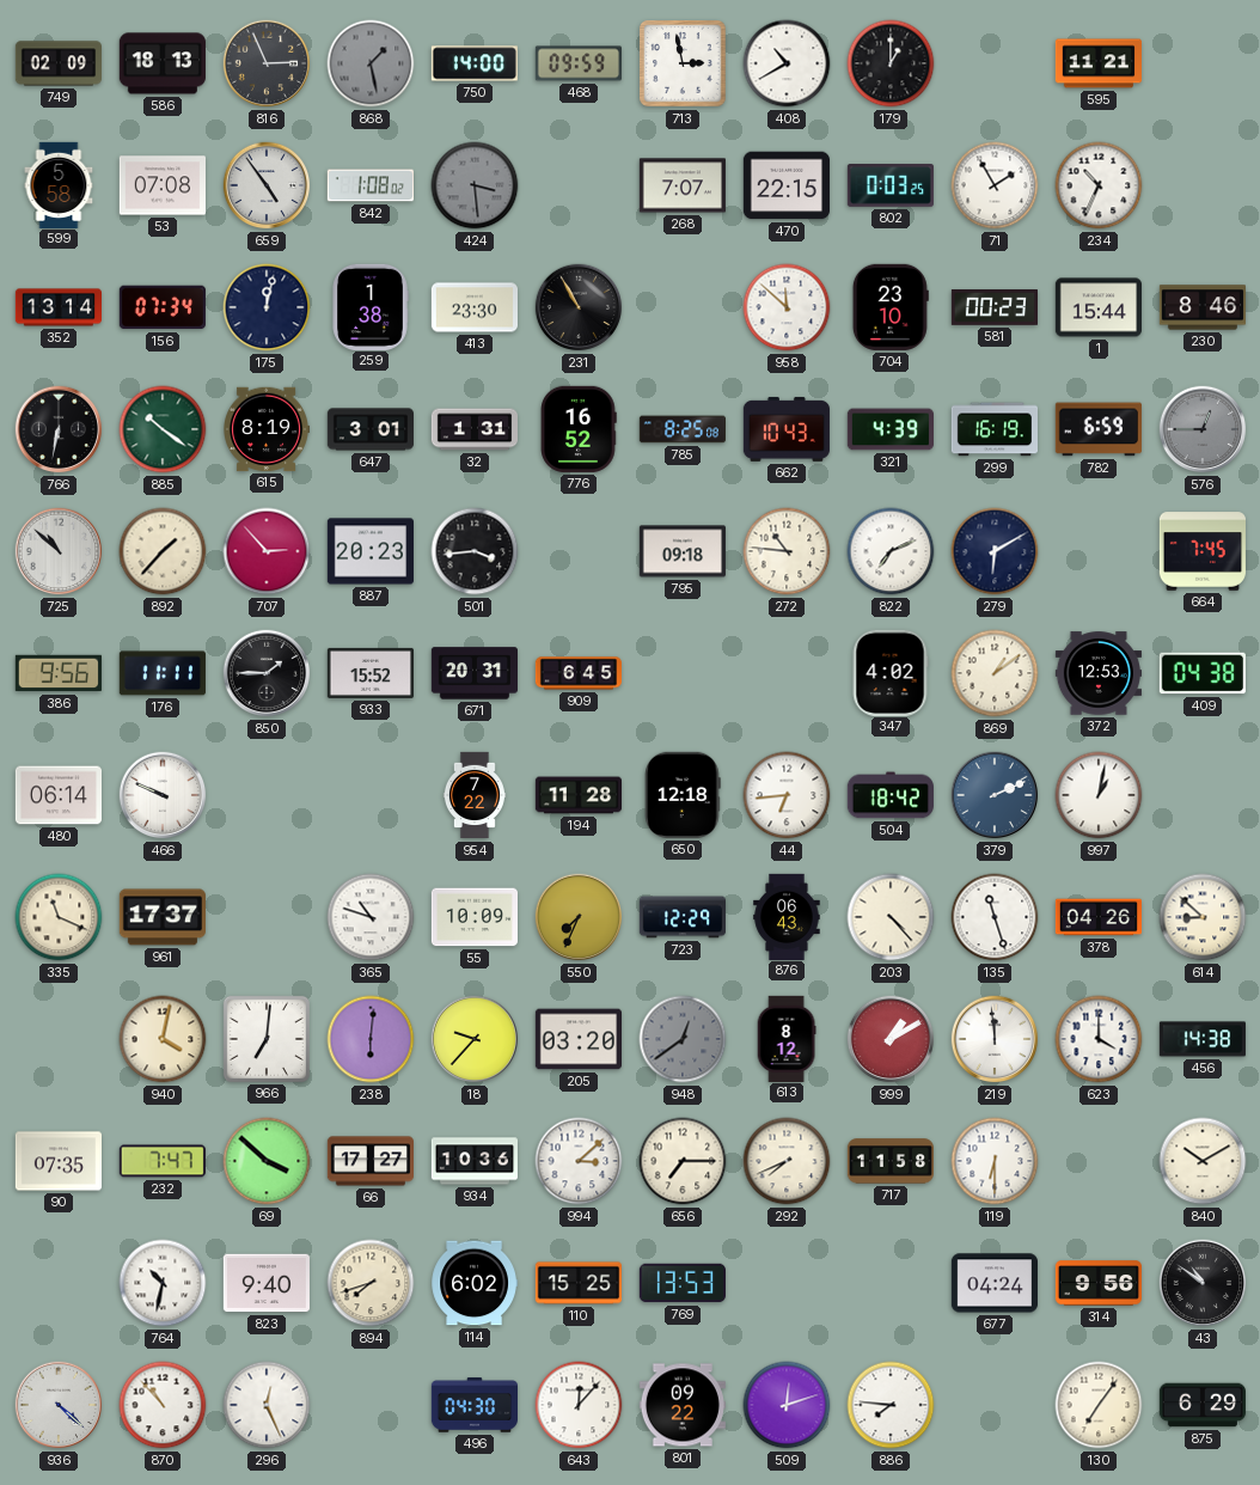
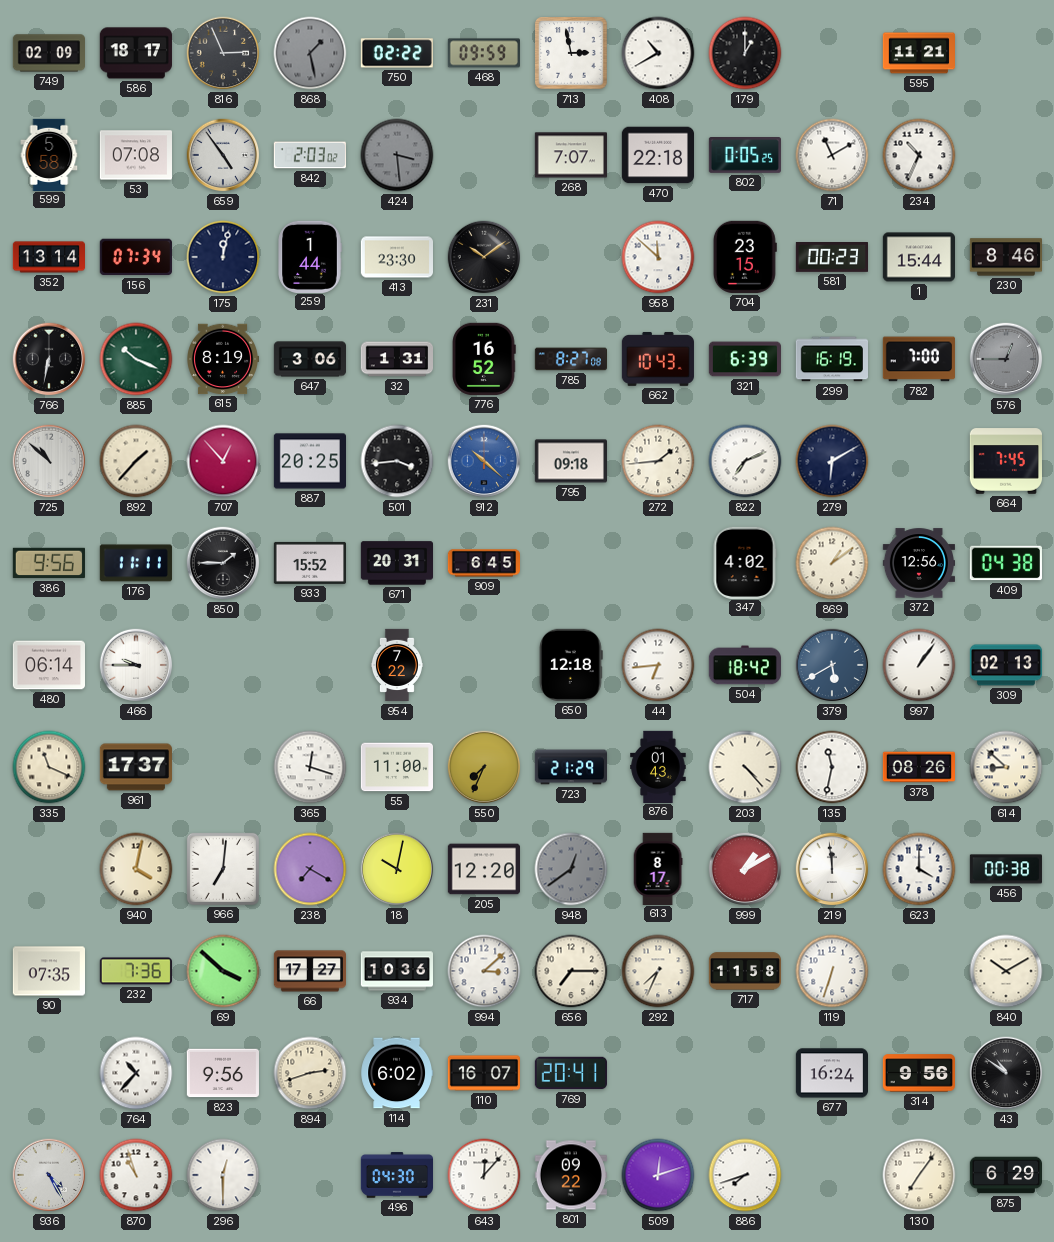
586: 18:13 -> 18:17 (136, 53)
750: 14:00 -> 02:22 (397, 53)
842: 1:08 -> 2:03 (310, 155)
470: 22:15 -> 22:18 (657, 155)
802: 0:03 -> 0:05 (745, 156)
71: 1:55 -> 11:10 (832, 155)
259: 1:38 -> 1:44 (310, 256)
231: 10:55 -> 10:09 (484, 257)
704: 23:10 -> 23:15 (745, 257)
885: 10:21 -> 10:19 (136, 359)
647: 3:01 -> 3:06 (309, 359)
785: 8:25 -> 8:27 (570, 359)
321: 4:39 -> 6:39 (744, 359)
782: 6:59 -> 7:00 (919, 359)
707: 2:53 -> 12:53 (223, 461)
887: 20:23 -> 20:25 (309, 461)
912: none -> 10:22 (484, 461)
272: 10:46 -> 1:44 (658, 461)
372: 12:53 -> 12:56 (918, 563)
466: 9:49 -> 9:45 (136, 665)
194: 11:28 -> none (577, 795)
379: 2:11 -> 5:40 (832, 665)
997: 1:02 -> 1:06 (919, 665)
309: none -> 02:13 (1005, 665)
365: 10:48 -> 12:18 (310, 767)
55: 10:09 -> 11:00 (396, 767)
723: 12:29 -> 21:29 (570, 767)
876: 06:43 -> 01:43 (658, 766)
135: 11:27 -> 11:32 (832, 767)
378: 04:26 -> 08:26 (918, 767)
238: 6:01 -> 7:20 (310, 869)
18: 9:37 -> 10:02 (397, 869)
205: 03:20 -> 12:20 (483, 869)
613: 8:12 -> 8:17 (658, 868)
456: 14:38 -> 00:38 (1006, 869)
232: 7:47 -> 7:36 (136, 971)
292: 7:41 -> 7:34 (658, 971)
119: 6:30 -> 6:33 (832, 971)
764: 10:32 -> 10:37 (136, 1073)
823: 9:40 -> 9:56 (223, 1073)
894: 7:42 -> 2:42 (310, 1073)
110: 15:25 -> 16:07 (483, 1073)
769: 13:53 -> 20:41 (571, 1073)
677: 04:24 -> 16:24 (831, 1073)
936: 4:22 -> 4:25 (49, 1175)
870: 10:53 -> 10:57 (136, 1175)
296: 12:26 -> 12:30 (223, 1175)
886: 7:46 -> 7:42 (745, 1175)
